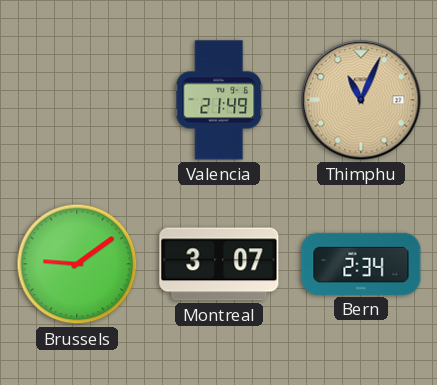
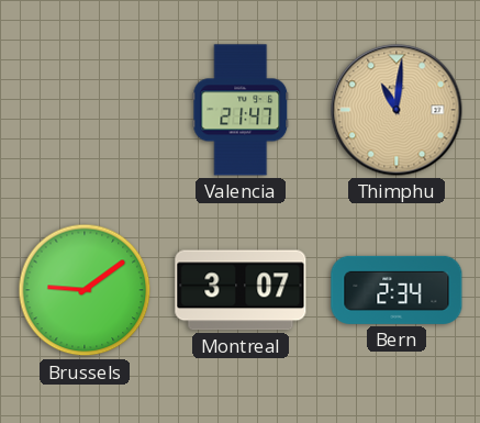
Valencia: 21:49 -> 21:47 (241, 110)
Thimphu: 11:04 -> 11:01 (397, 110)
